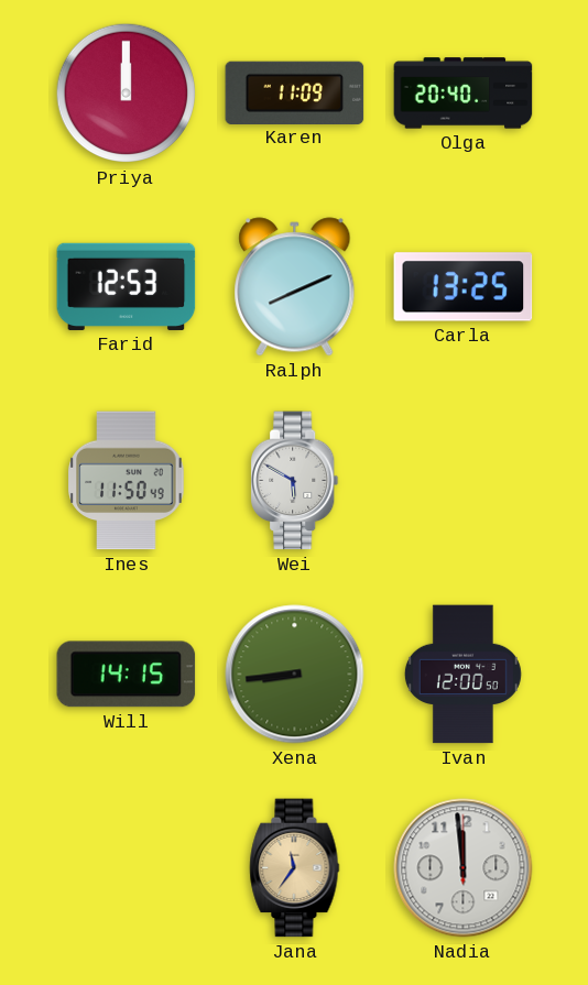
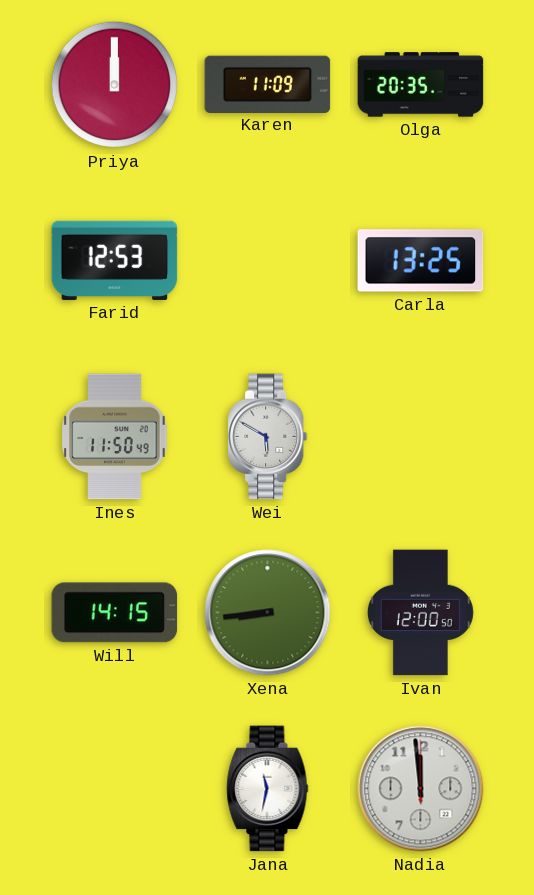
Olga: 20:40 -> 20:35 (421, 85)
Ralph: 8:11 -> none (295, 287)
Jana: 11:36 -> 11:32 (268, 789)
Jana dial: champagne -> white (268, 789)
